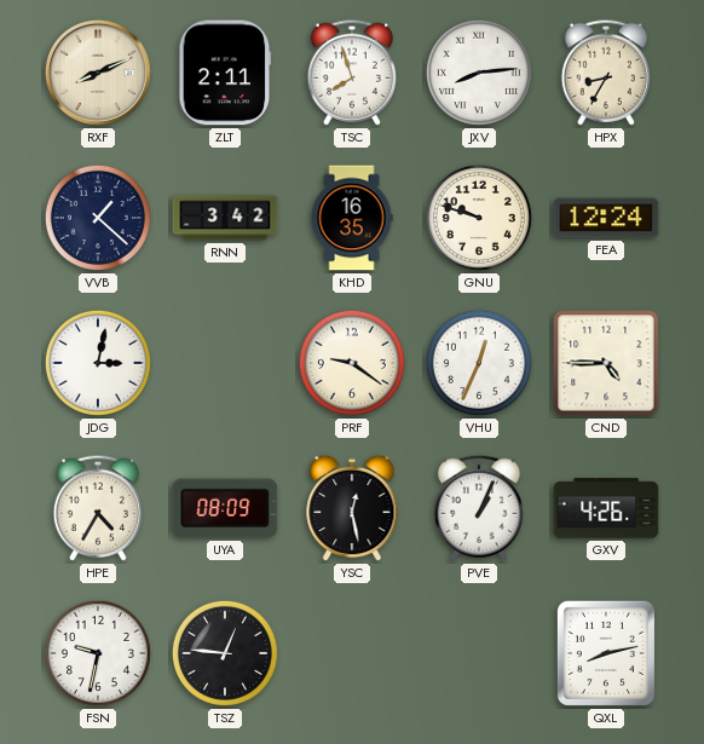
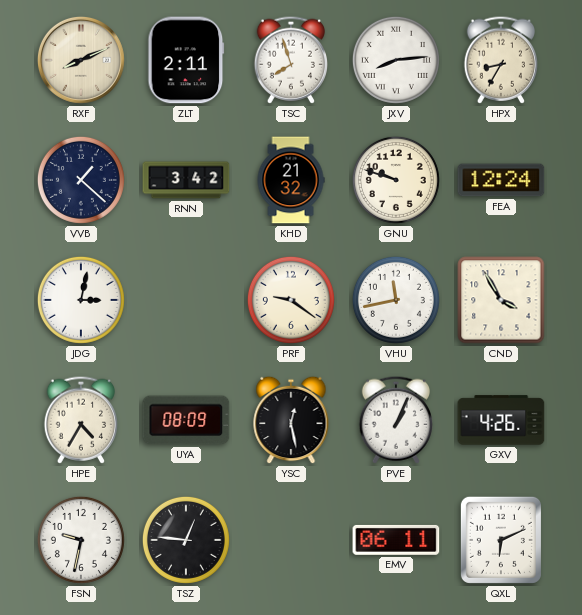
KHD: 16:35 -> 21:32 (291, 180)
VHU: 12:34 -> 11:43 (396, 300)
CND: 4:45 -> 3:55 (501, 300)
EMV: none -> 06:11 (396, 540)
QXL: 8:13 -> 6:11 (501, 540)
